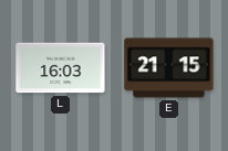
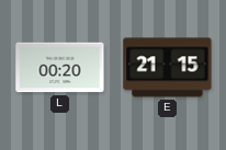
L: 16:03 -> 00:20 (60, 68)
